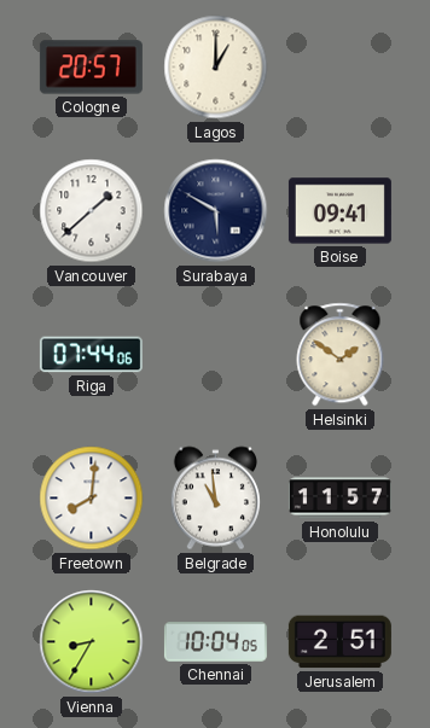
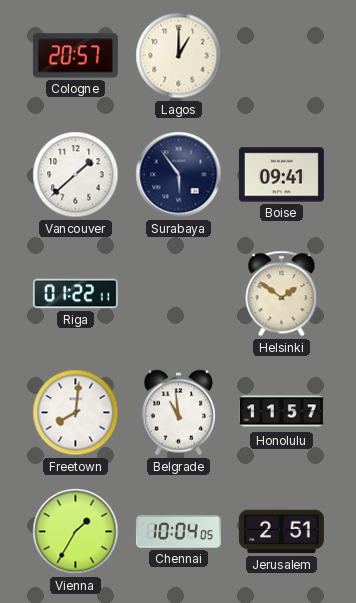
Surabaya: 5:50 -> 5:54 (179, 175)
Riga: 07:44 -> 01:22 (75, 294)
Vienna: 8:35 -> 1:35 (76, 532)
